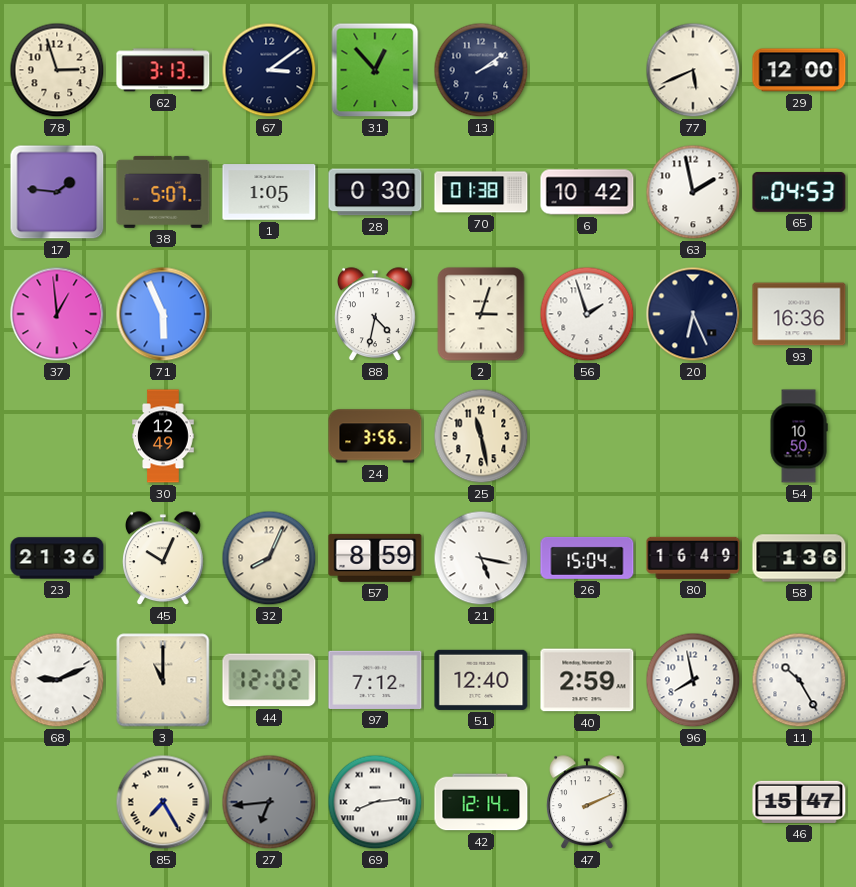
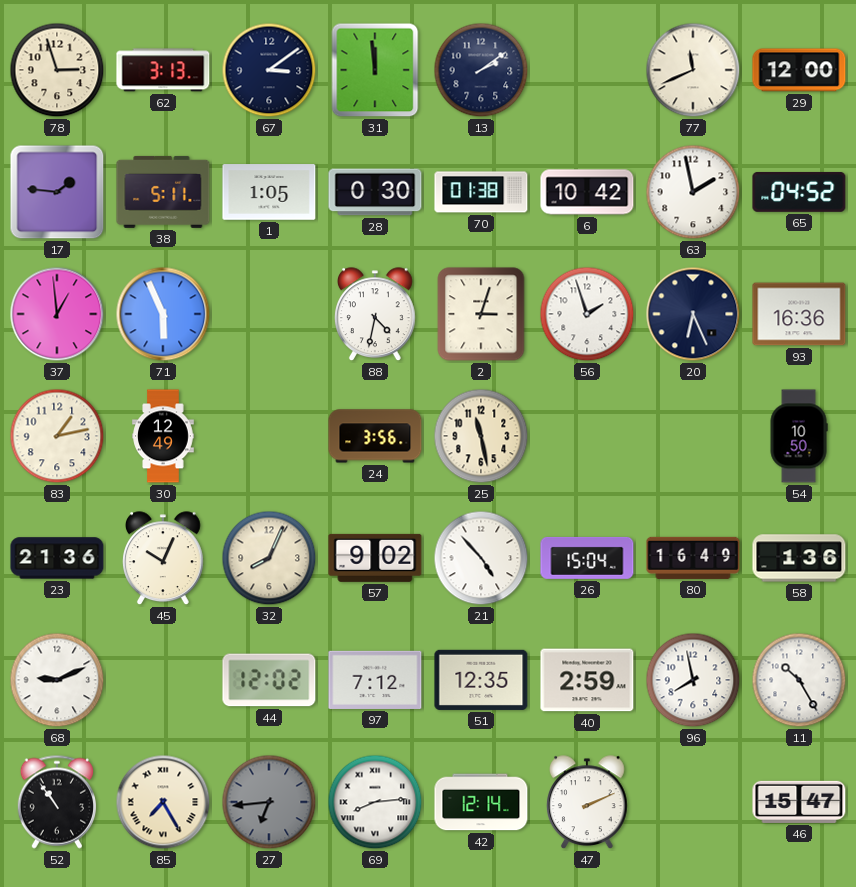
31: 12:53 -> 11:59 (375, 70)
77: 5:41 -> 11:41 (693, 70)
38: 5:07 -> 5:11 (163, 192)
65: 04:53 -> 04:52 (799, 192)
83: none -> 1:13 (57, 436)
57: 8:59 -> 9:02 (375, 558)
21: 5:17 -> 4:53 (481, 558)
3: 11:00 -> none (163, 680)
51: 12:40 -> 12:35 (481, 680)
52: none -> 10:54 (56, 802)
